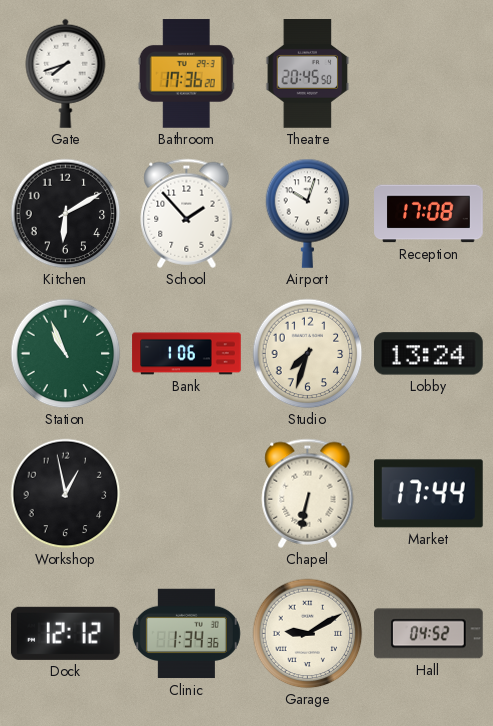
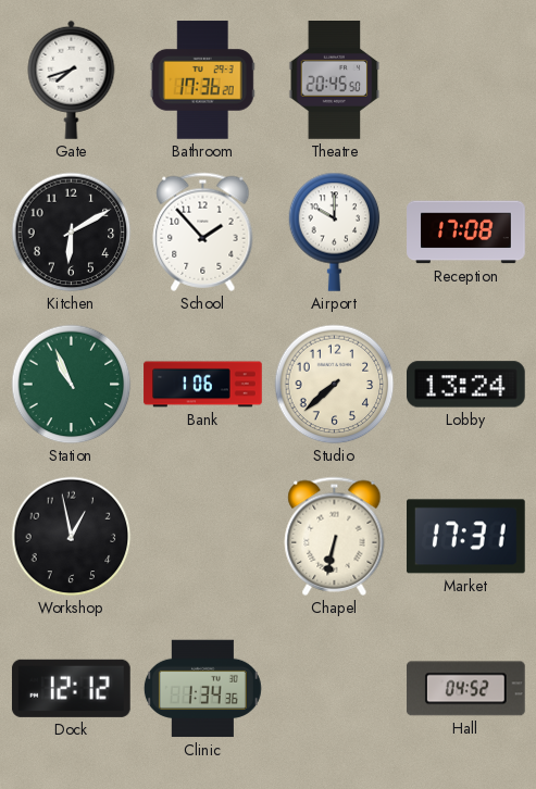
Airport: 10:03 -> 10:00 (335, 231)
Studio: 7:33 -> 7:38 (335, 385)
Market: 17:44 -> 17:31 (466, 537)
Garage: 9:10 -> none (308, 634)
